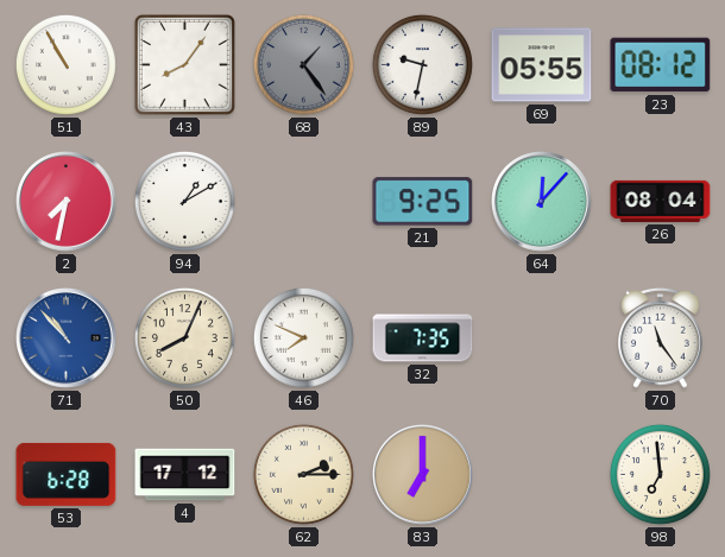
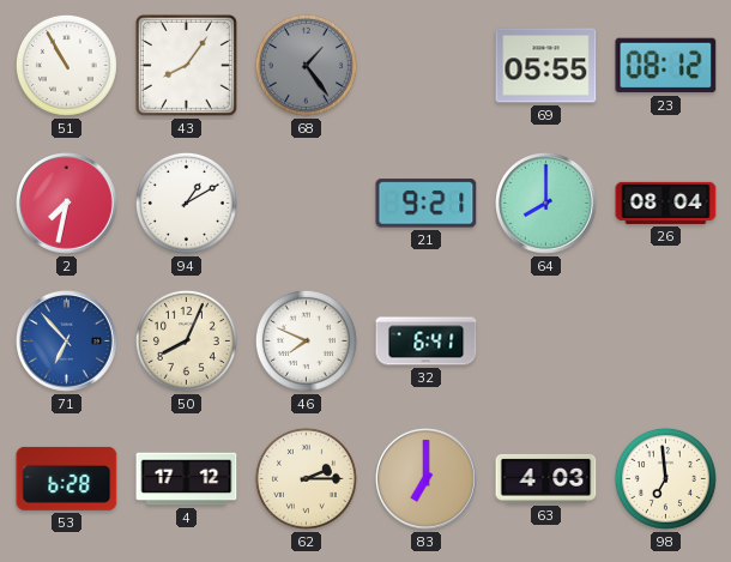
89: 9:32 -> none (422, 64)
21: 9:25 -> 9:21 (427, 204)
64: 12:07 -> 8:00 (546, 204)
71: 10:53 -> 6:53 (67, 342)
32: 7:35 -> 6:41 (427, 342)
70: 11:24 -> none (661, 337)
63: none -> 4:03 (546, 478)
